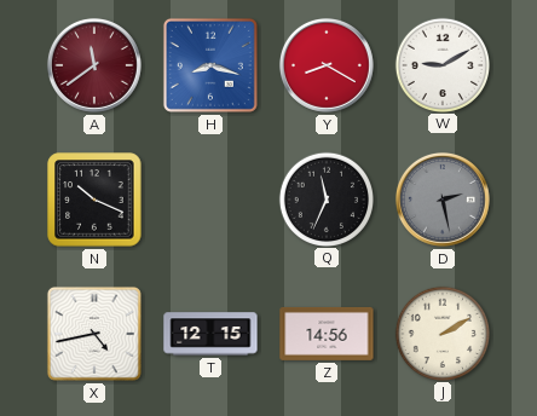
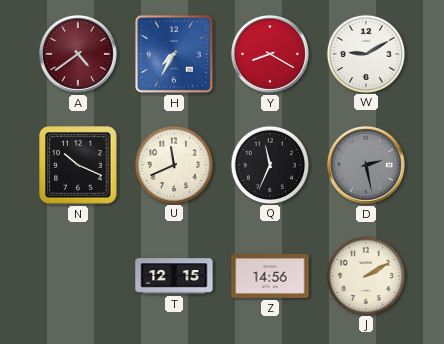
A: 11:39 -> 4:39 (78, 54)
H: 8:18 -> 7:35 (174, 54)
U: none -> 11:41 (173, 164)
X: 4:43 -> none (94, 334)
